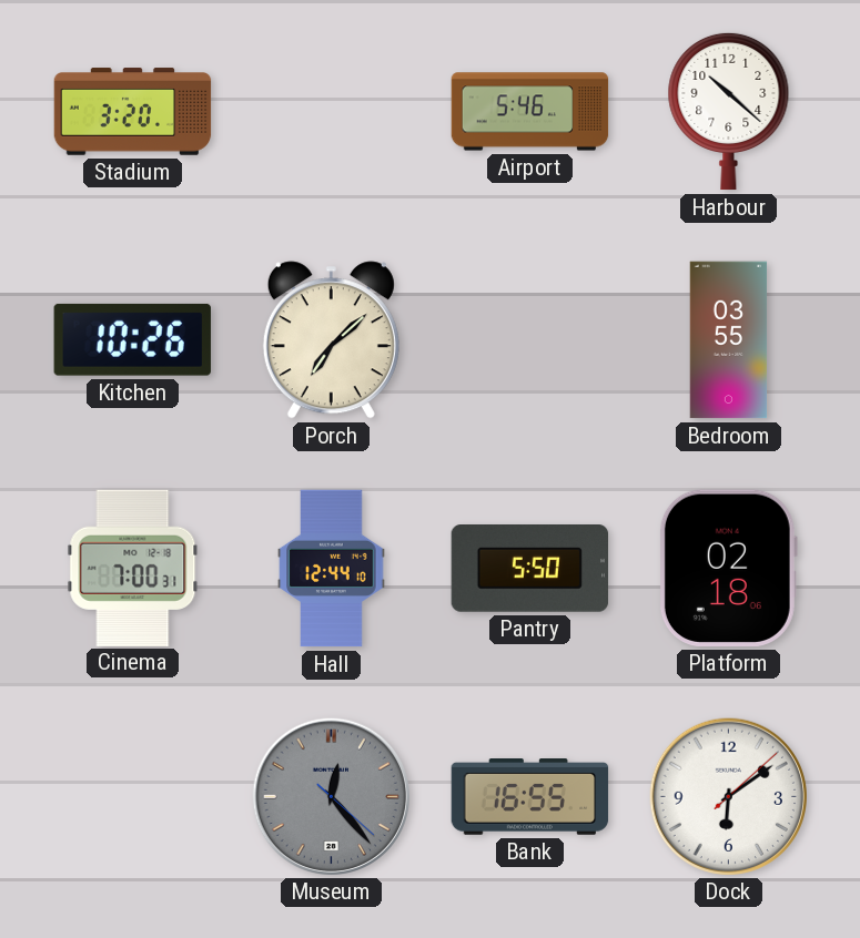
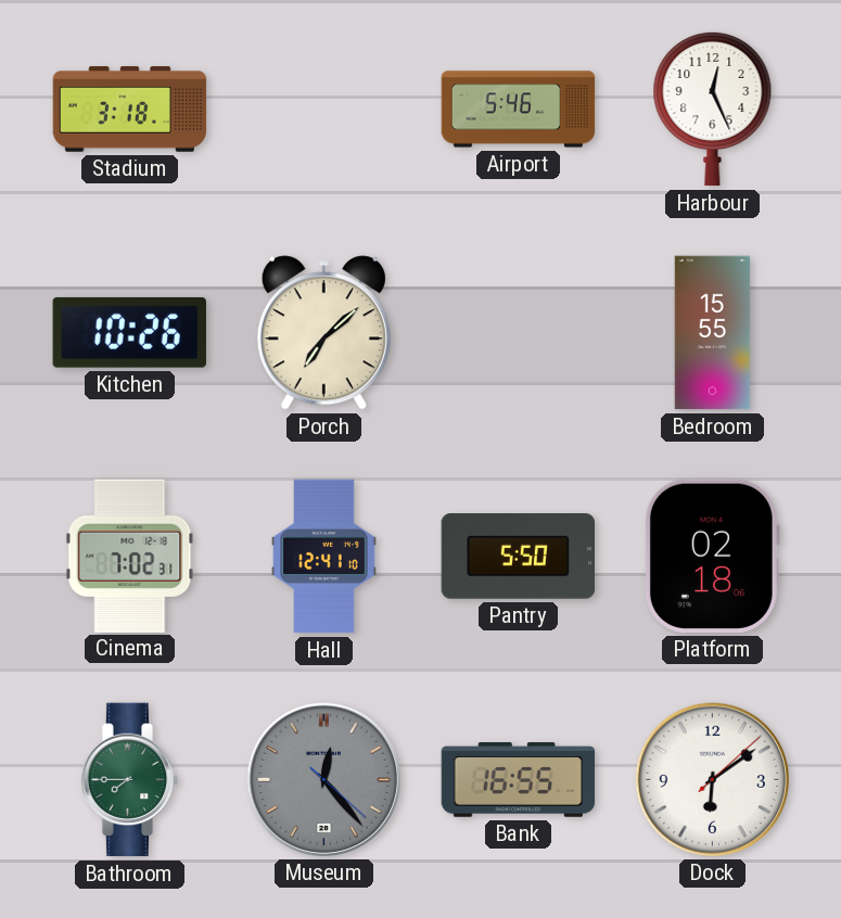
Stadium: 3:20 -> 3:18 (130, 110)
Harbour: 10:22 -> 12:26 (713, 109)
Bedroom: 03:55 -> 15:55 (713, 333)
Cinema: 7:00 -> 7:02 (130, 556)
Hall: 12:44 -> 12:41 (324, 557)
Bathroom: none -> 7:45 (130, 780)
